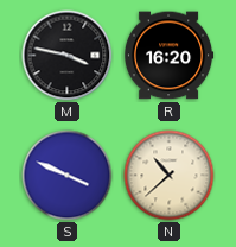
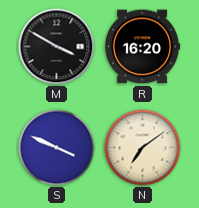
M: 3:47 -> 3:50 (57, 47)
N: 10:38 -> 7:09 (143, 148)
